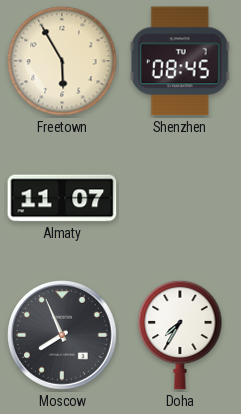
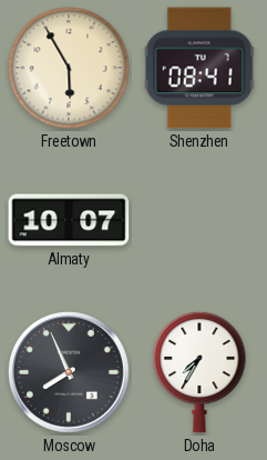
Shenzhen: 08:45 -> 08:41 (199, 68)
Almaty: 11:07 -> 10:07 (69, 220)
